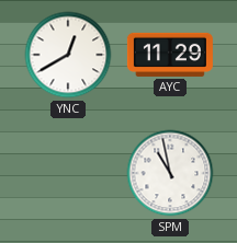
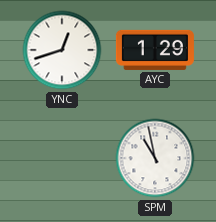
YNC: 12:40 -> 12:42 (62, 50)
AYC: 11:29 -> 1:29 (155, 50)
